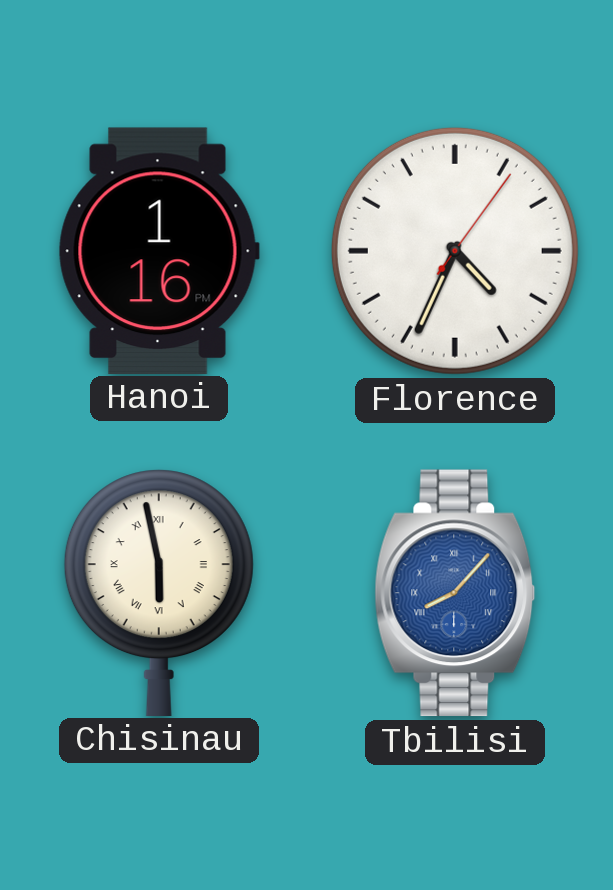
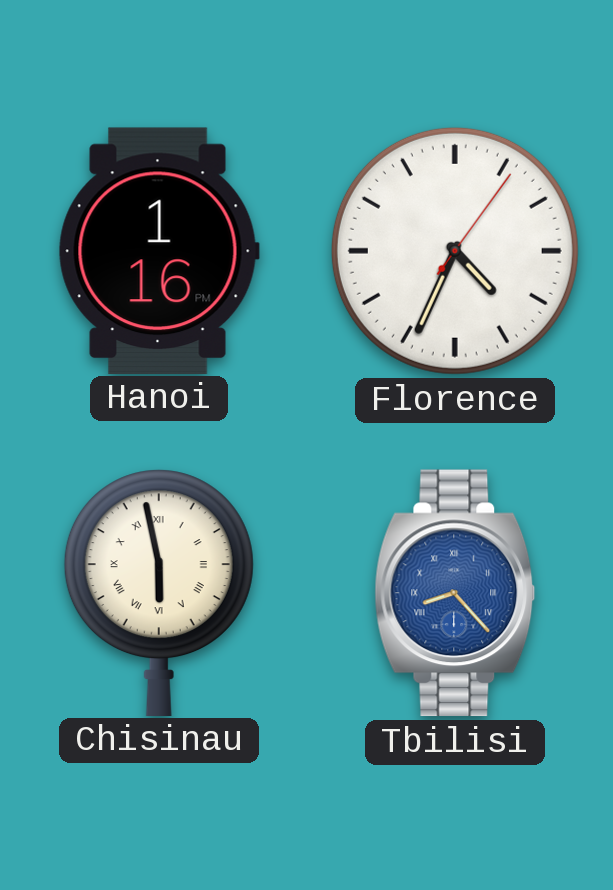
Tbilisi: 8:07 -> 8:23 (455, 593)
